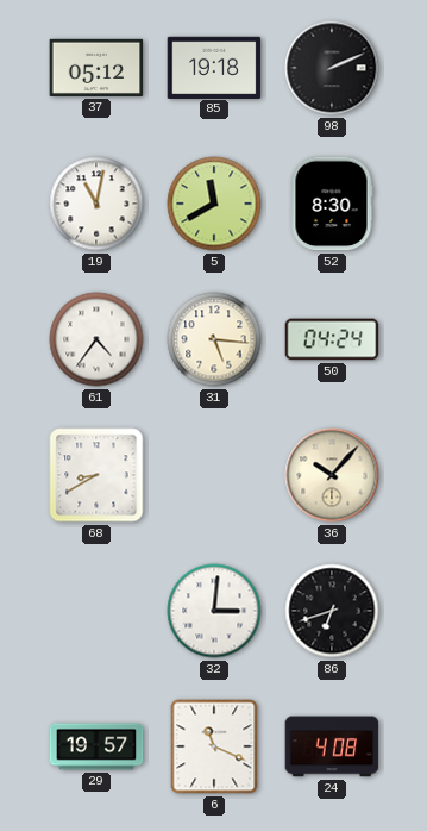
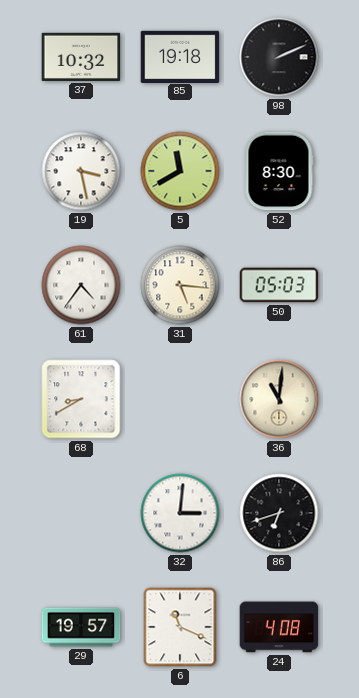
37: 05:12 -> 10:32 (81, 57)
19: 11:02 -> 3:28 (81, 171)
50: 04:24 -> 05:03 (279, 285)
36: 10:07 -> 11:01 (279, 399)
